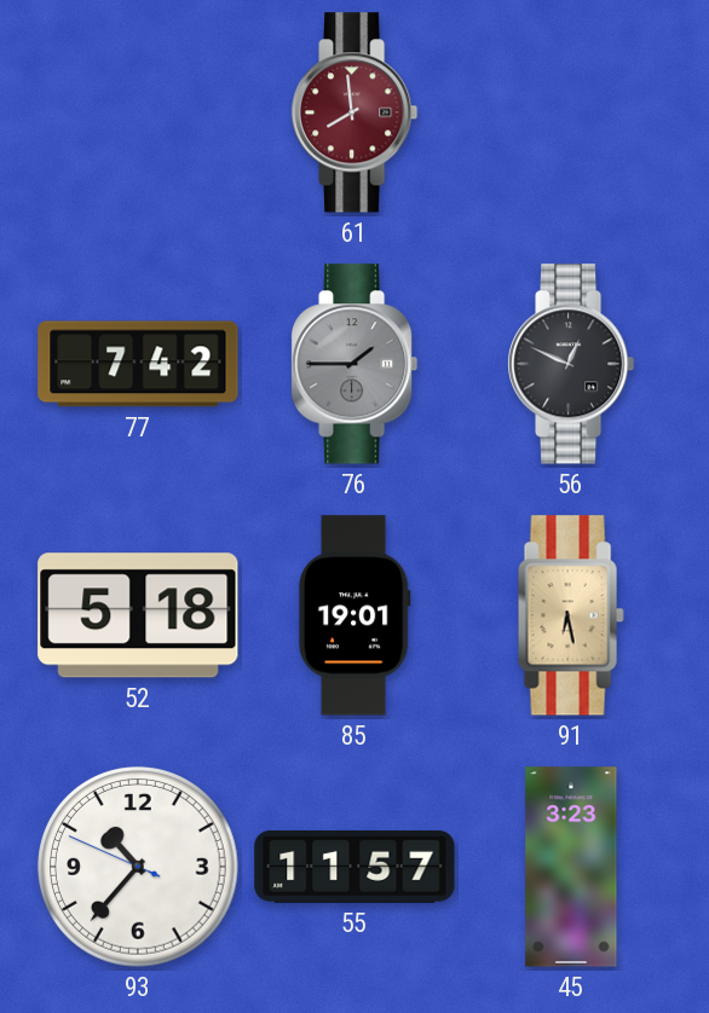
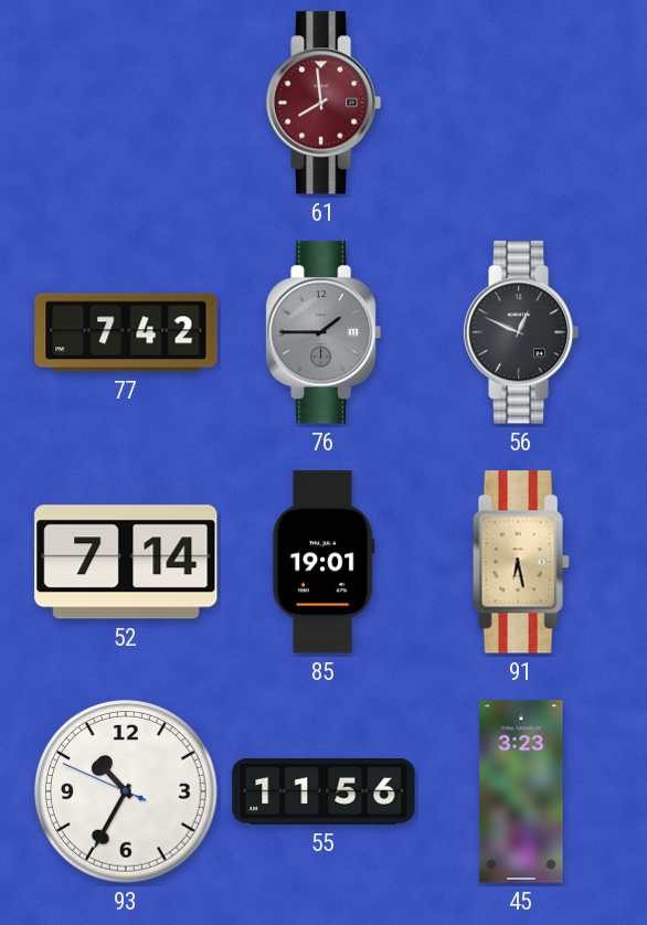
52: 5:18 -> 7:14 (126, 562)
93: 10:36 -> 10:34 (126, 791)
55: 11:57 -> 11:56 (324, 791)
